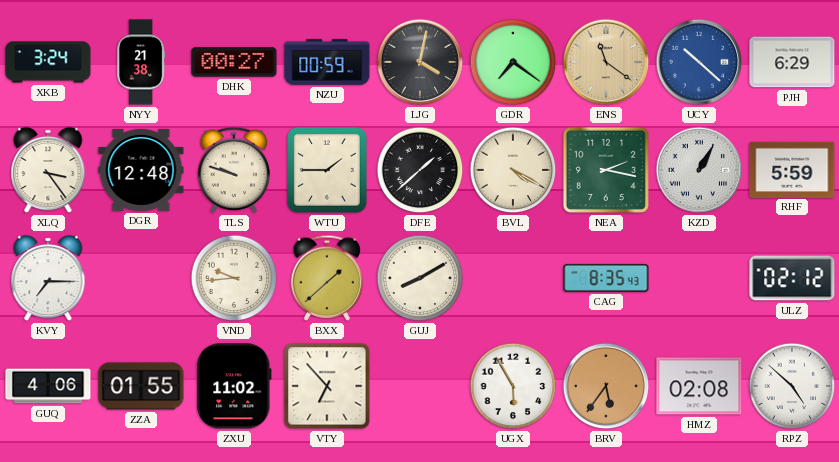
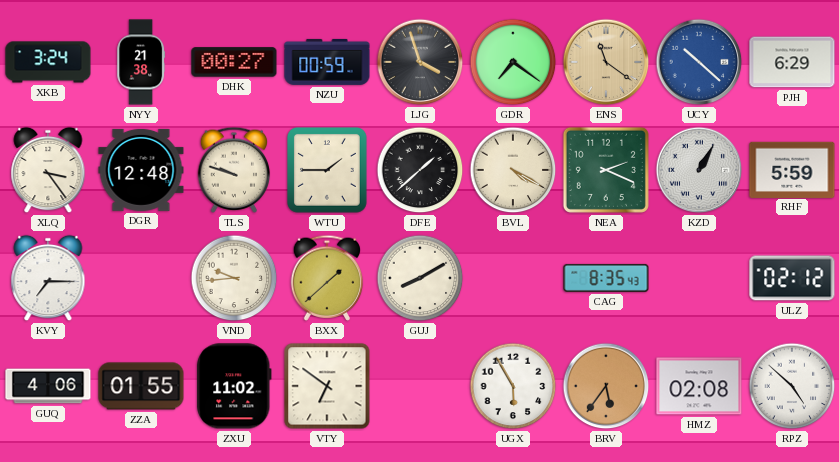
LJG: 4:02 -> 3:57 (420, 62)
NEA: 2:17 -> 2:19 (606, 170)
VTY: 6:53 -> 6:51 (327, 386)
